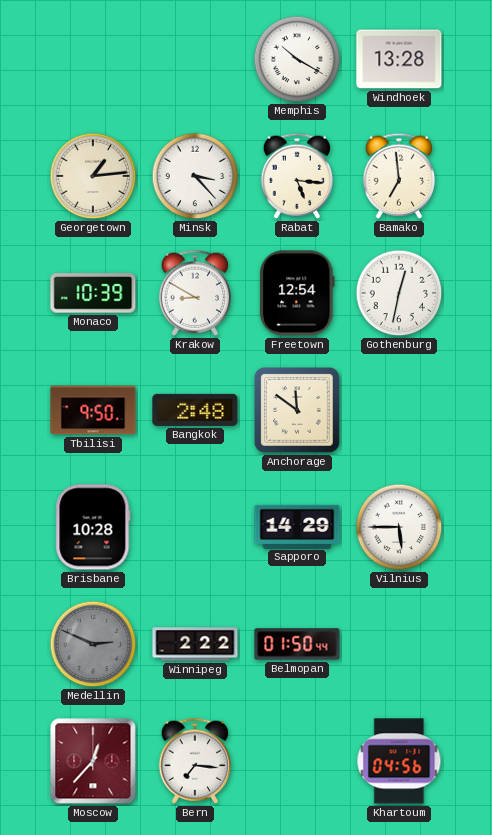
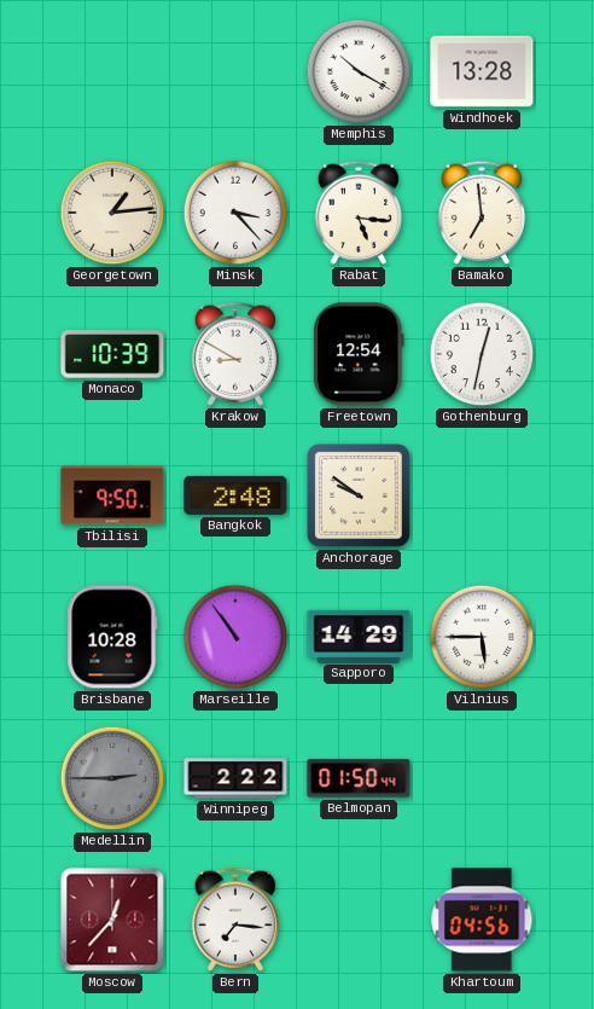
Anchorage: 11:51 -> 9:51 (360, 497)
Marseille: none -> 10:54 (235, 637)
Medellin: 2:49 -> 2:45 (112, 778)
